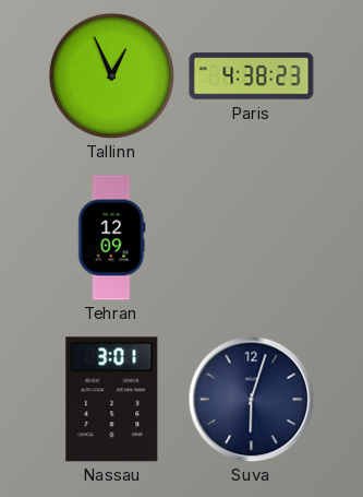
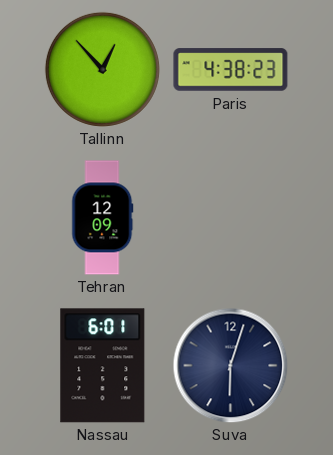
Tallinn: 12:56 -> 12:53 (102, 69)
Nassau: 3:01 -> 6:01 (103, 366)
